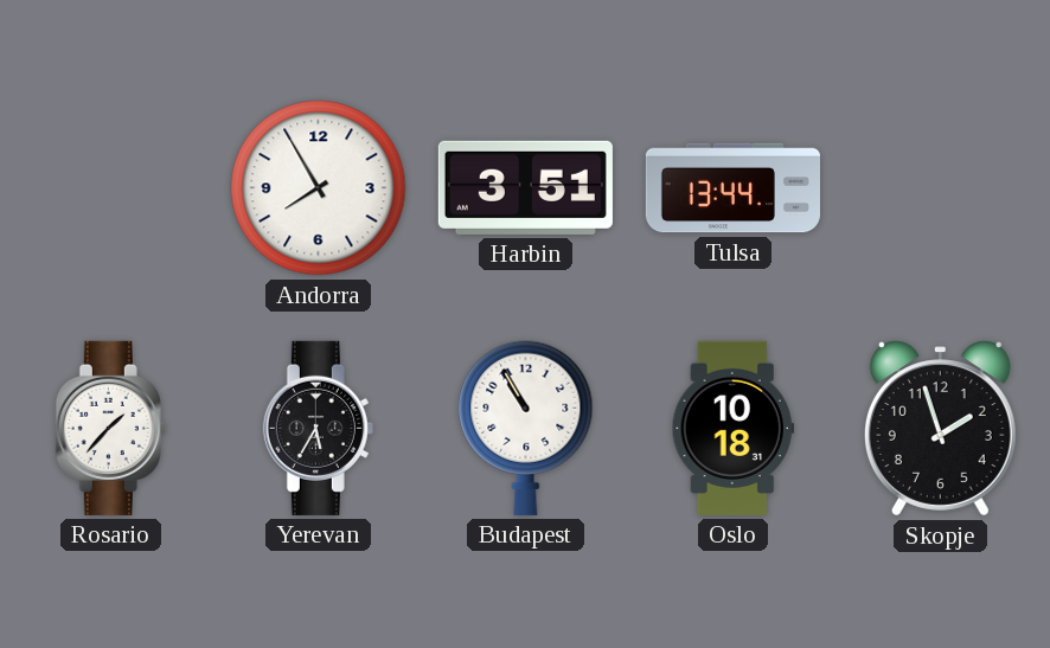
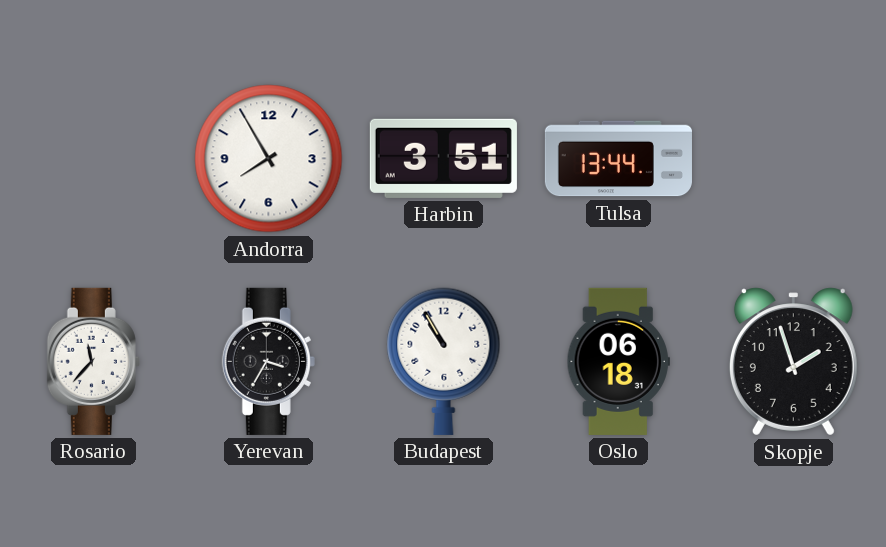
Rosario: 1:37 -> 11:37 (93, 361)
Yerevan: 5:35 -> 3:35 (268, 361)
Oslo: 10:18 -> 06:18 (618, 361)
